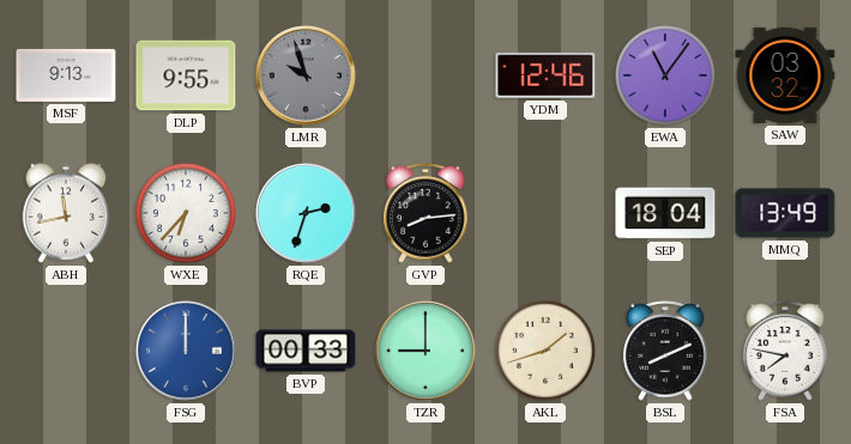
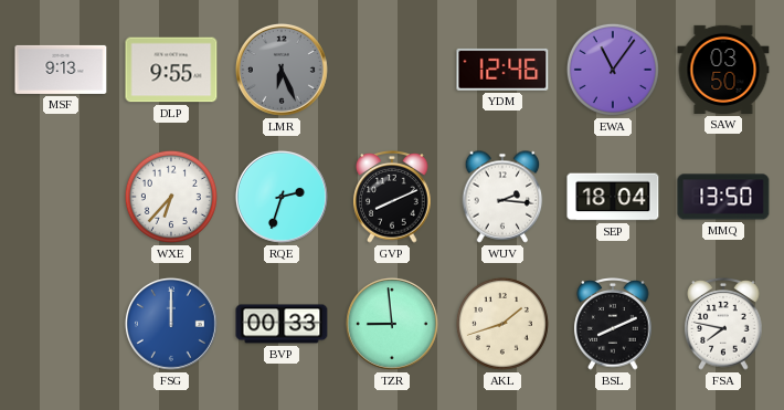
LMR: 9:57 -> 6:26 (282, 70)
SAW: 03:32 -> 03:50 (723, 70)
ABH: 11:43 -> none (66, 213)
GVP: 8:14 -> 8:11 (392, 197)
WUV: none -> 2:16 (502, 197)
MMQ: 13:49 -> 13:50 (723, 197)
TZR: 9:00 -> 8:59 (392, 324)
